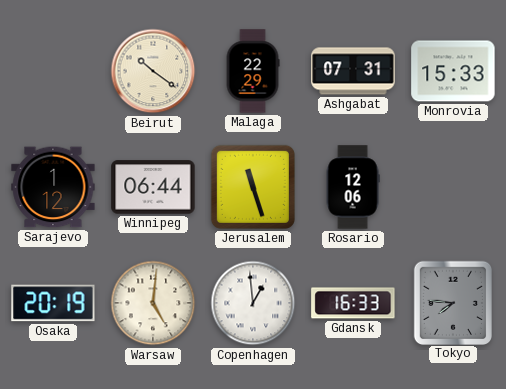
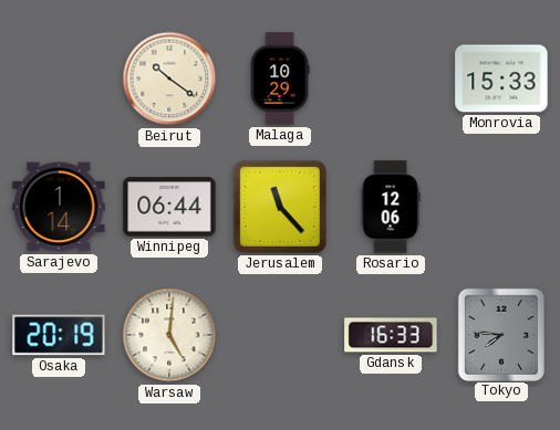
Malaga: 22:29 -> 10:29 (280, 78)
Ashgabat: 07:31 -> none (353, 71)
Sarajevo: 1:12 -> 1:14 (59, 207)
Jerusalem: 11:27 -> 11:23 (280, 207)
Copenhagen: 12:59 -> none (253, 303)
